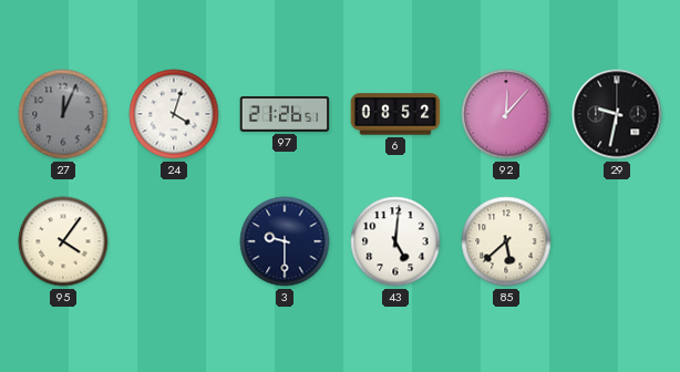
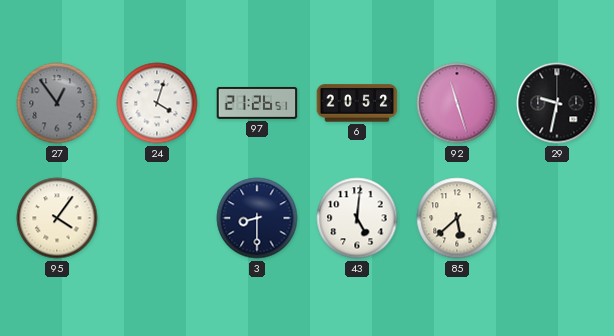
27: 12:04 -> 12:54 (57, 103)
6: 08:52 -> 20:52 (357, 103)
92: 12:07 -> 11:27 (457, 103)
3: 9:30 -> 8:30 (257, 218)
